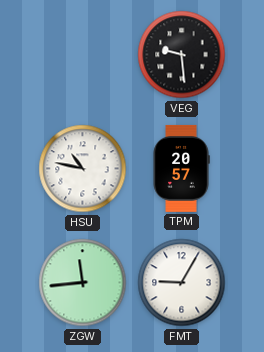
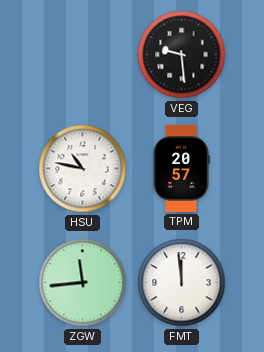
FMT: 9:05 -> 11:59 (182, 283)
